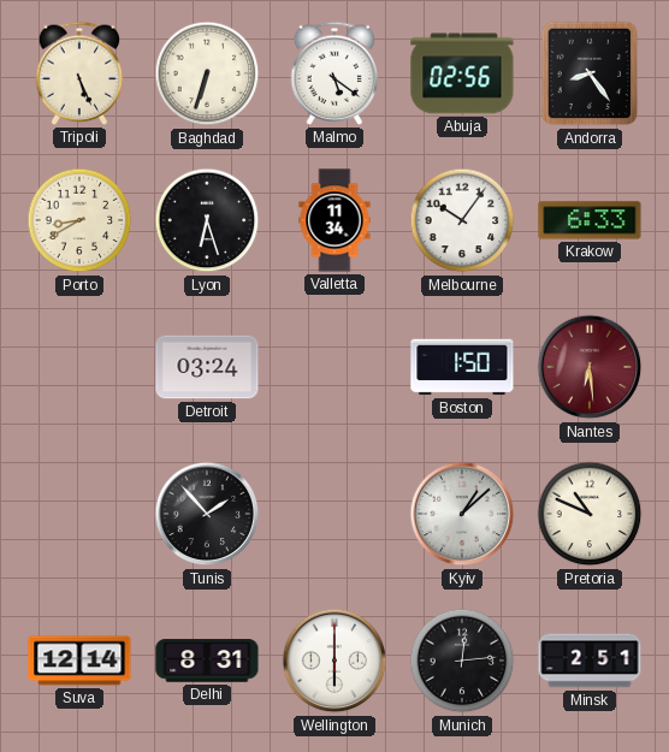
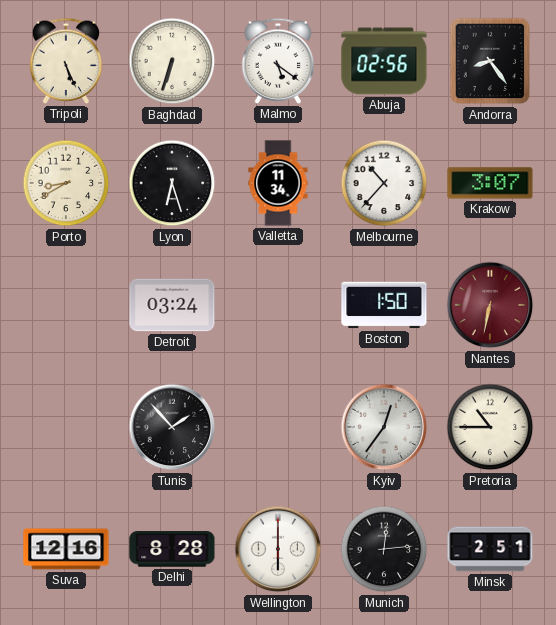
Melbourne: 10:06 -> 10:37 (384, 183)
Krakow: 6:33 -> 3:07 (490, 183)
Nantes: 6:29 -> 6:32 (490, 305)
Kyiv: 1:08 -> 12:36 (384, 427)
Pretoria: 10:49 -> 10:45 (490, 427)
Suva: 12:14 -> 12:16 (66, 549)
Delhi: 8:31 -> 8:28 (172, 549)
